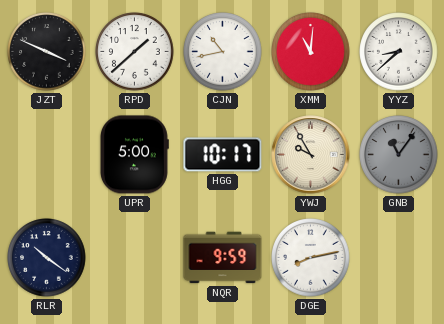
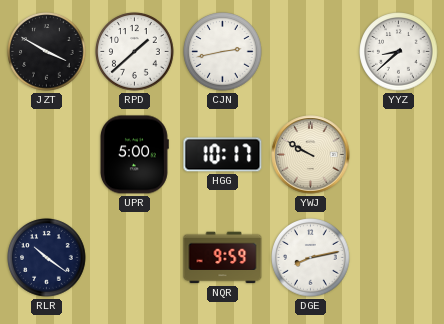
JZT: 3:49 -> 3:50 (47, 52)
CJN: 10:43 -> 2:43 (223, 52)
XMM: 11:01 -> none (311, 52)
YWJ: 9:55 -> 9:50 (311, 155)
GNB: 11:06 -> none (399, 155)
